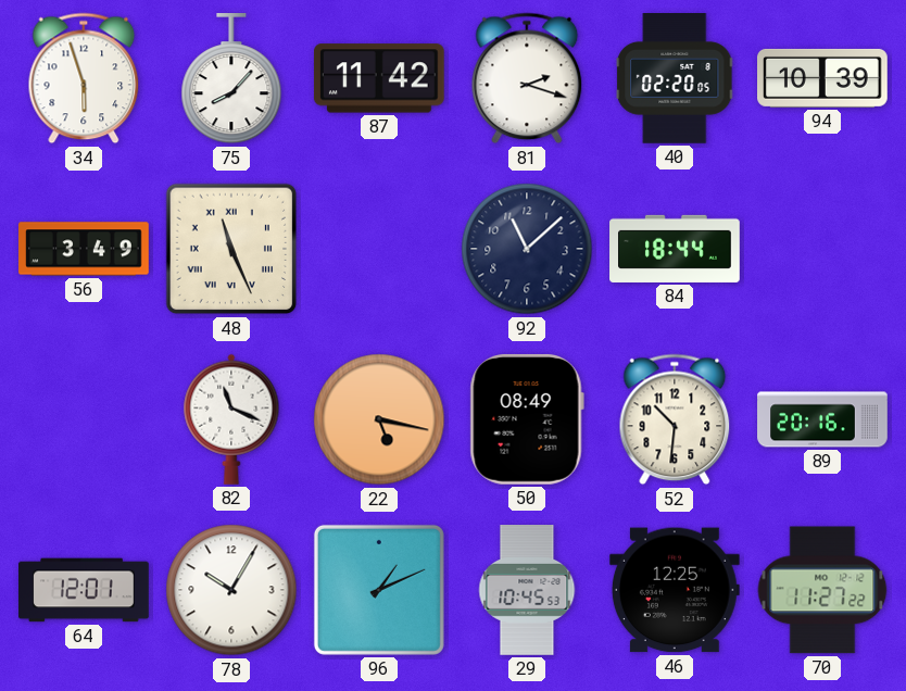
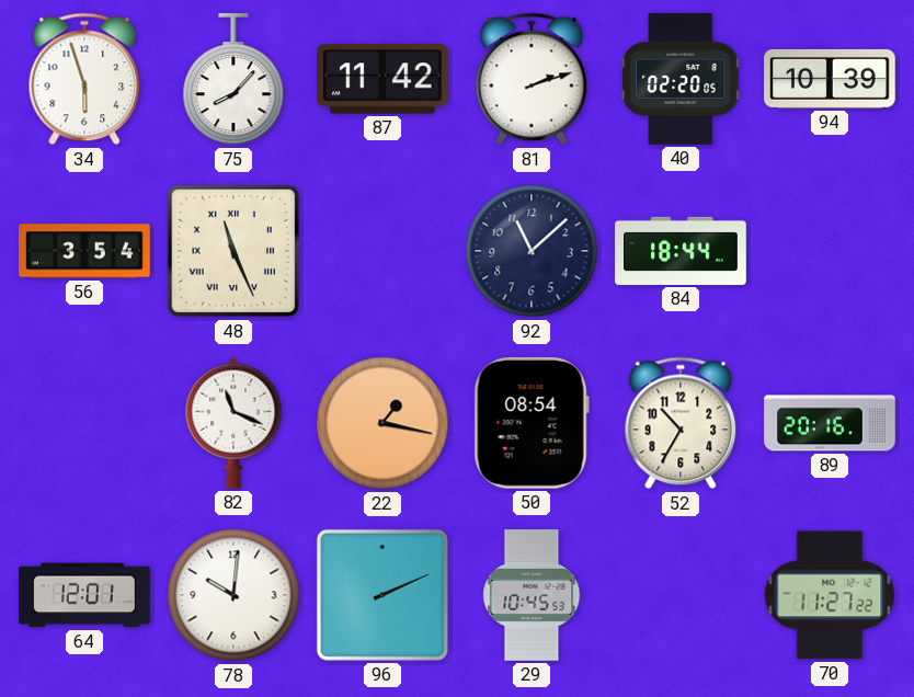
81: 2:18 -> 2:12 (532, 79)
56: 3:49 -> 3:54 (84, 251)
22: 5:17 -> 1:17 (382, 423)
50: 08:49 -> 08:54 (532, 423)
52: 10:31 -> 10:35 (681, 423)
78: 10:05 -> 10:01 (233, 595)
96: 1:11 -> 2:11 (382, 595)
46: 12:25 -> none (675, 590)
